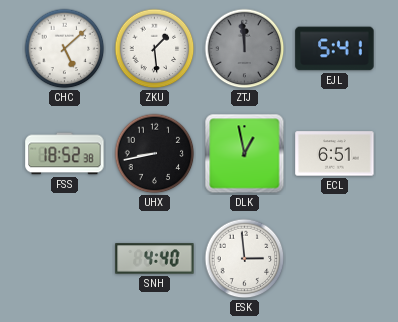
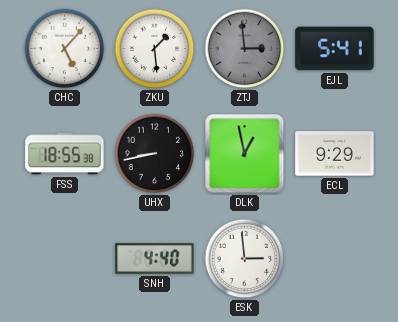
CHC: 5:08 -> 5:07 (65, 49)
ZTJ: 11:59 -> 2:59 (245, 49)
FSS: 18:52 -> 18:55 (65, 154)
ECL: 6:51 -> 9:29 (335, 154)
